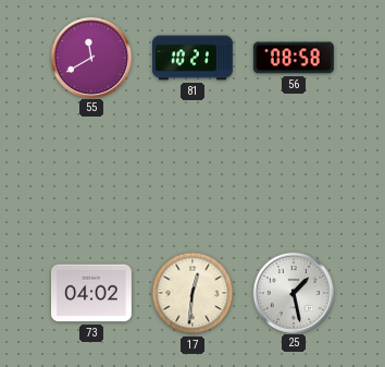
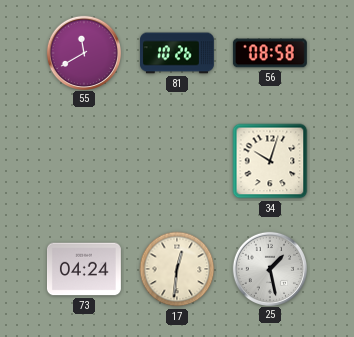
81: 10:21 -> 10:26 (177, 53)
34: none -> 10:03 (270, 161)
73: 04:02 -> 04:24 (84, 269)
